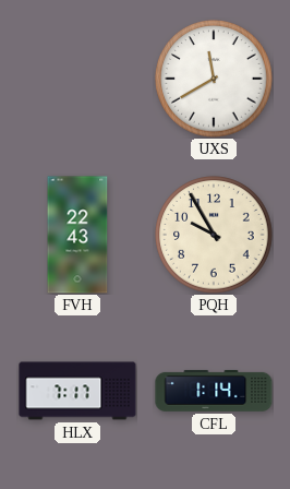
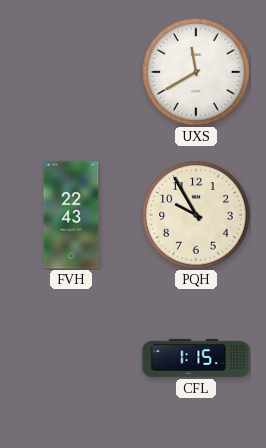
HLX: 7:17 -> none (77, 391)
CFL: 1:14 -> 1:15 (196, 358)
